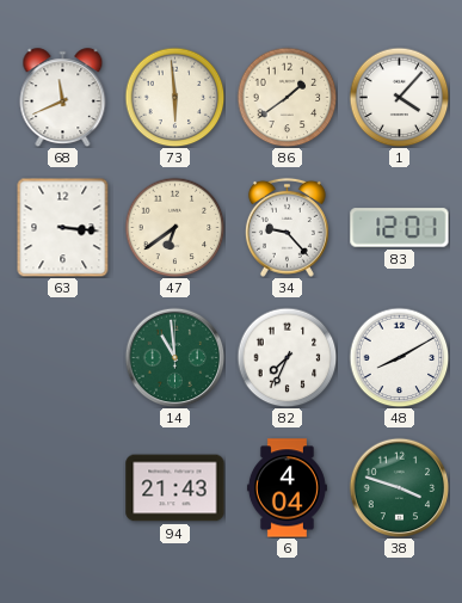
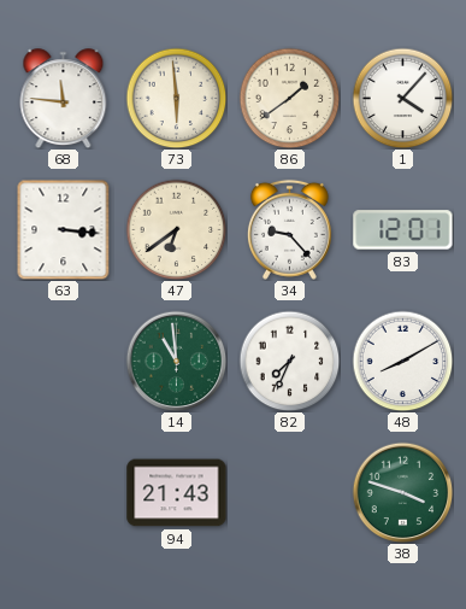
68: 11:41 -> 11:46 (64, 99)
6: 4:04 -> none (287, 488)
